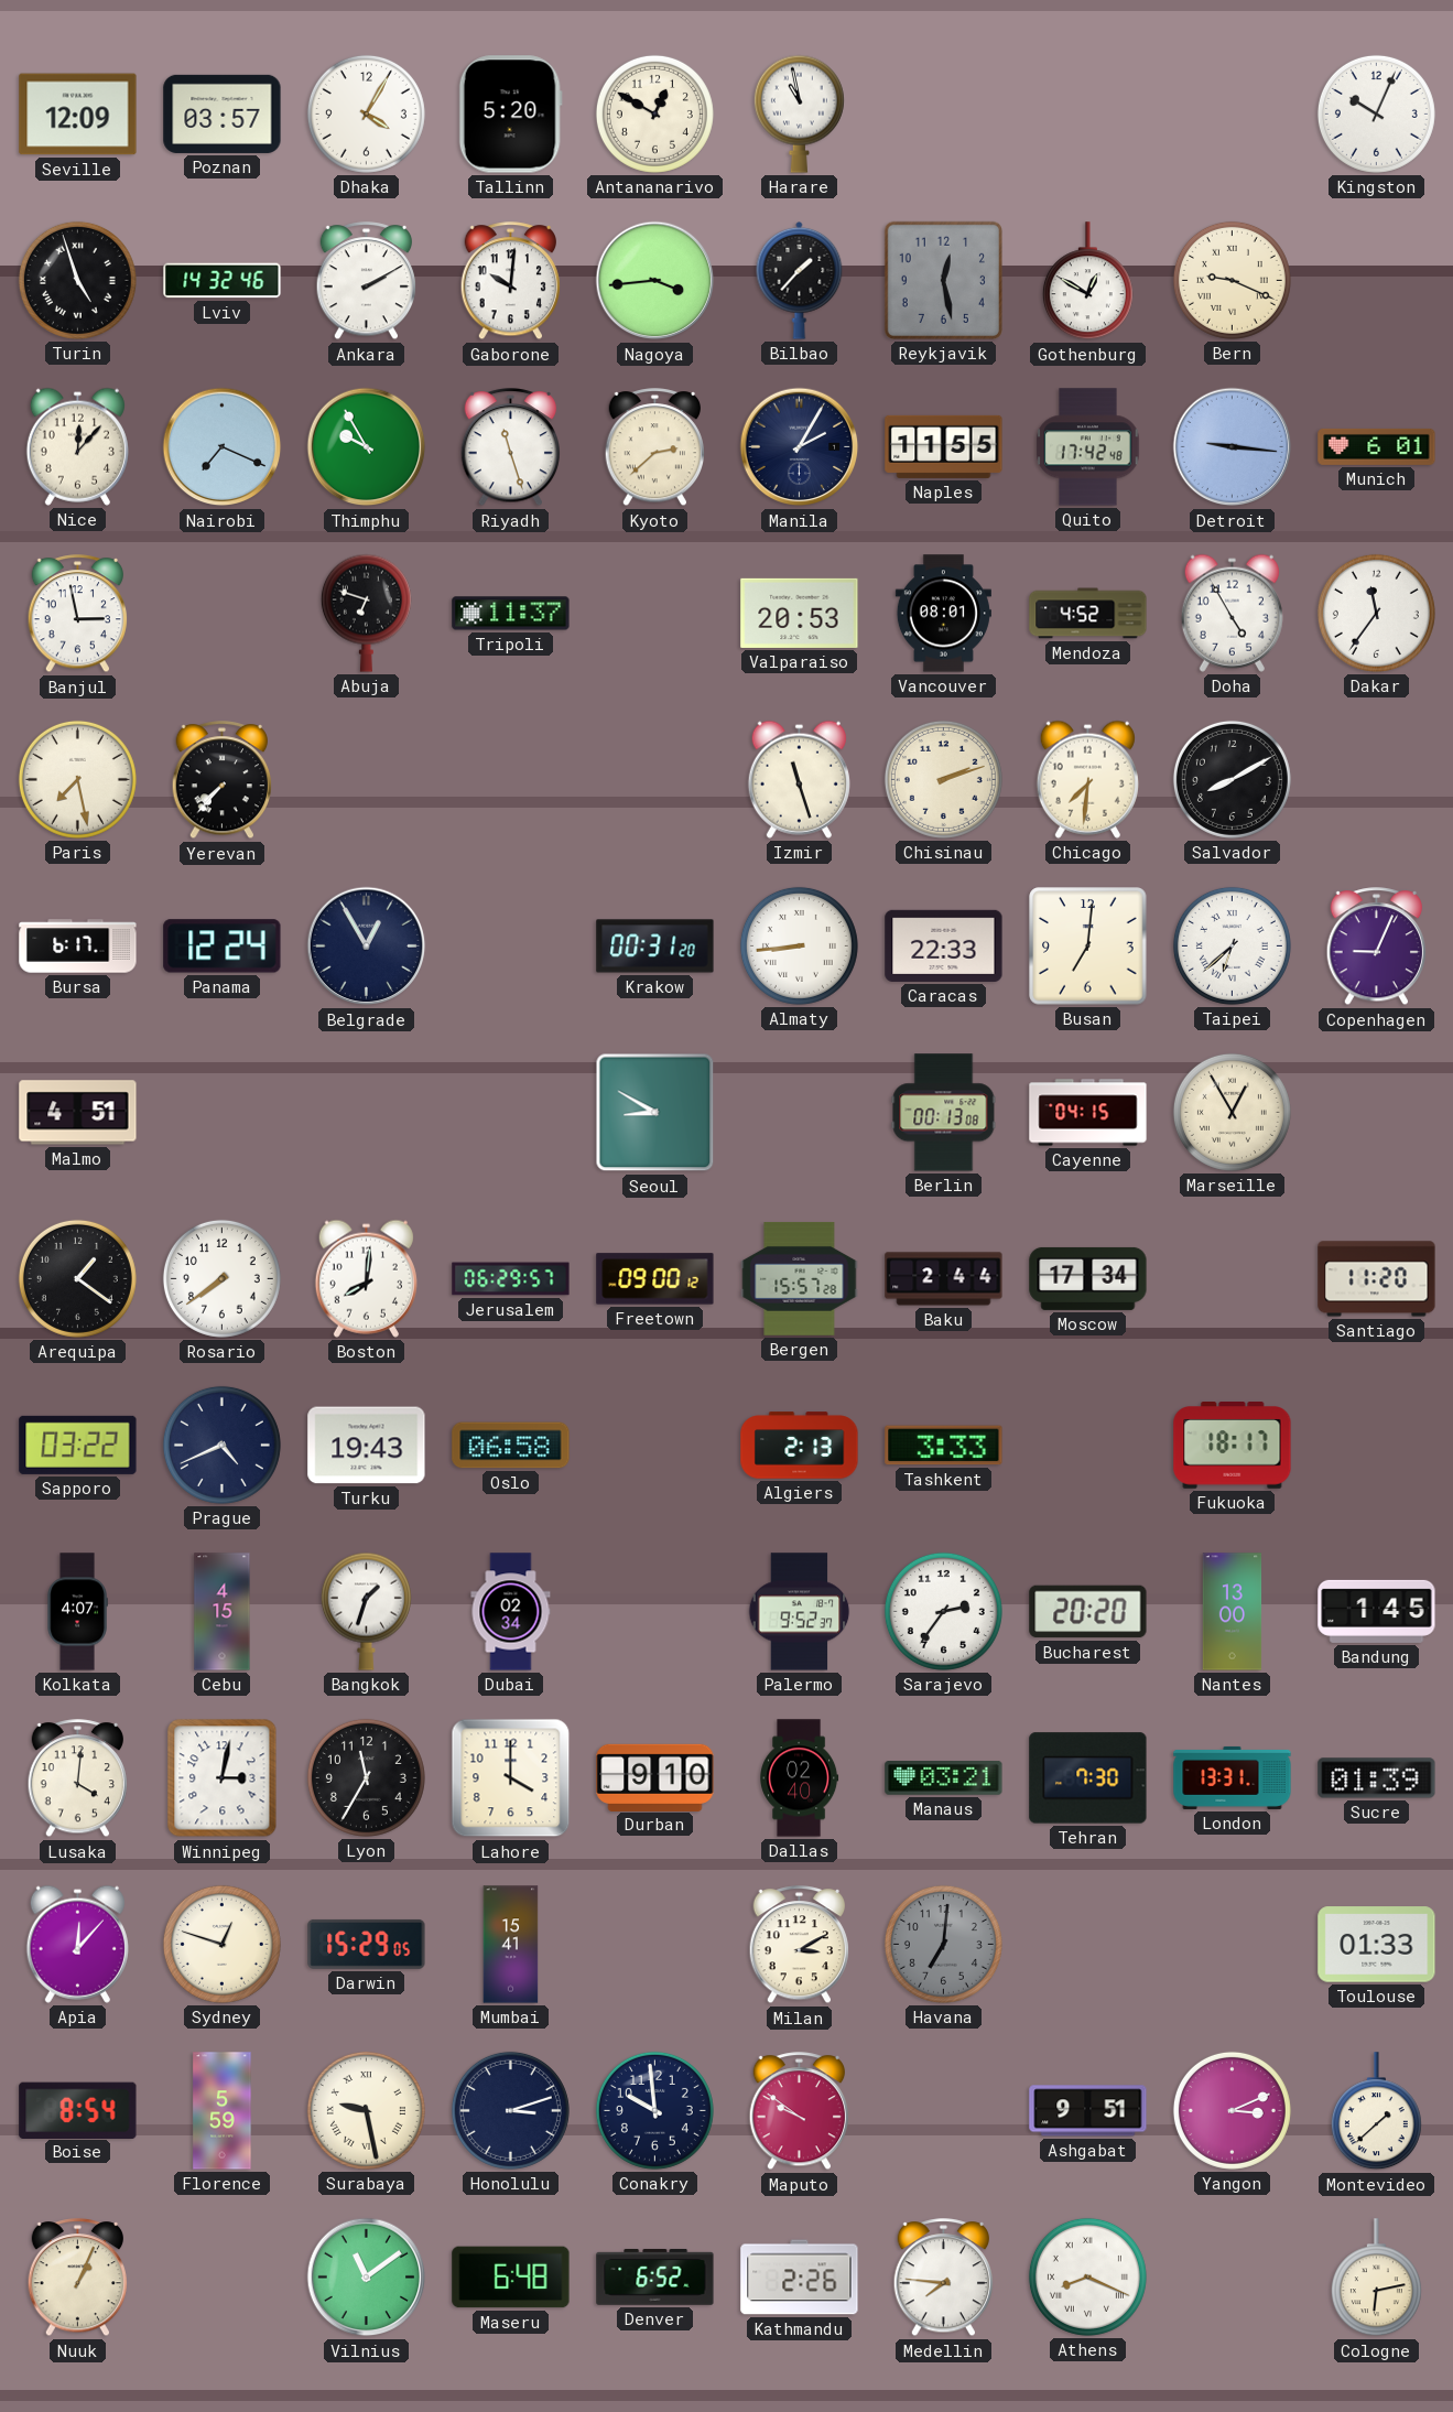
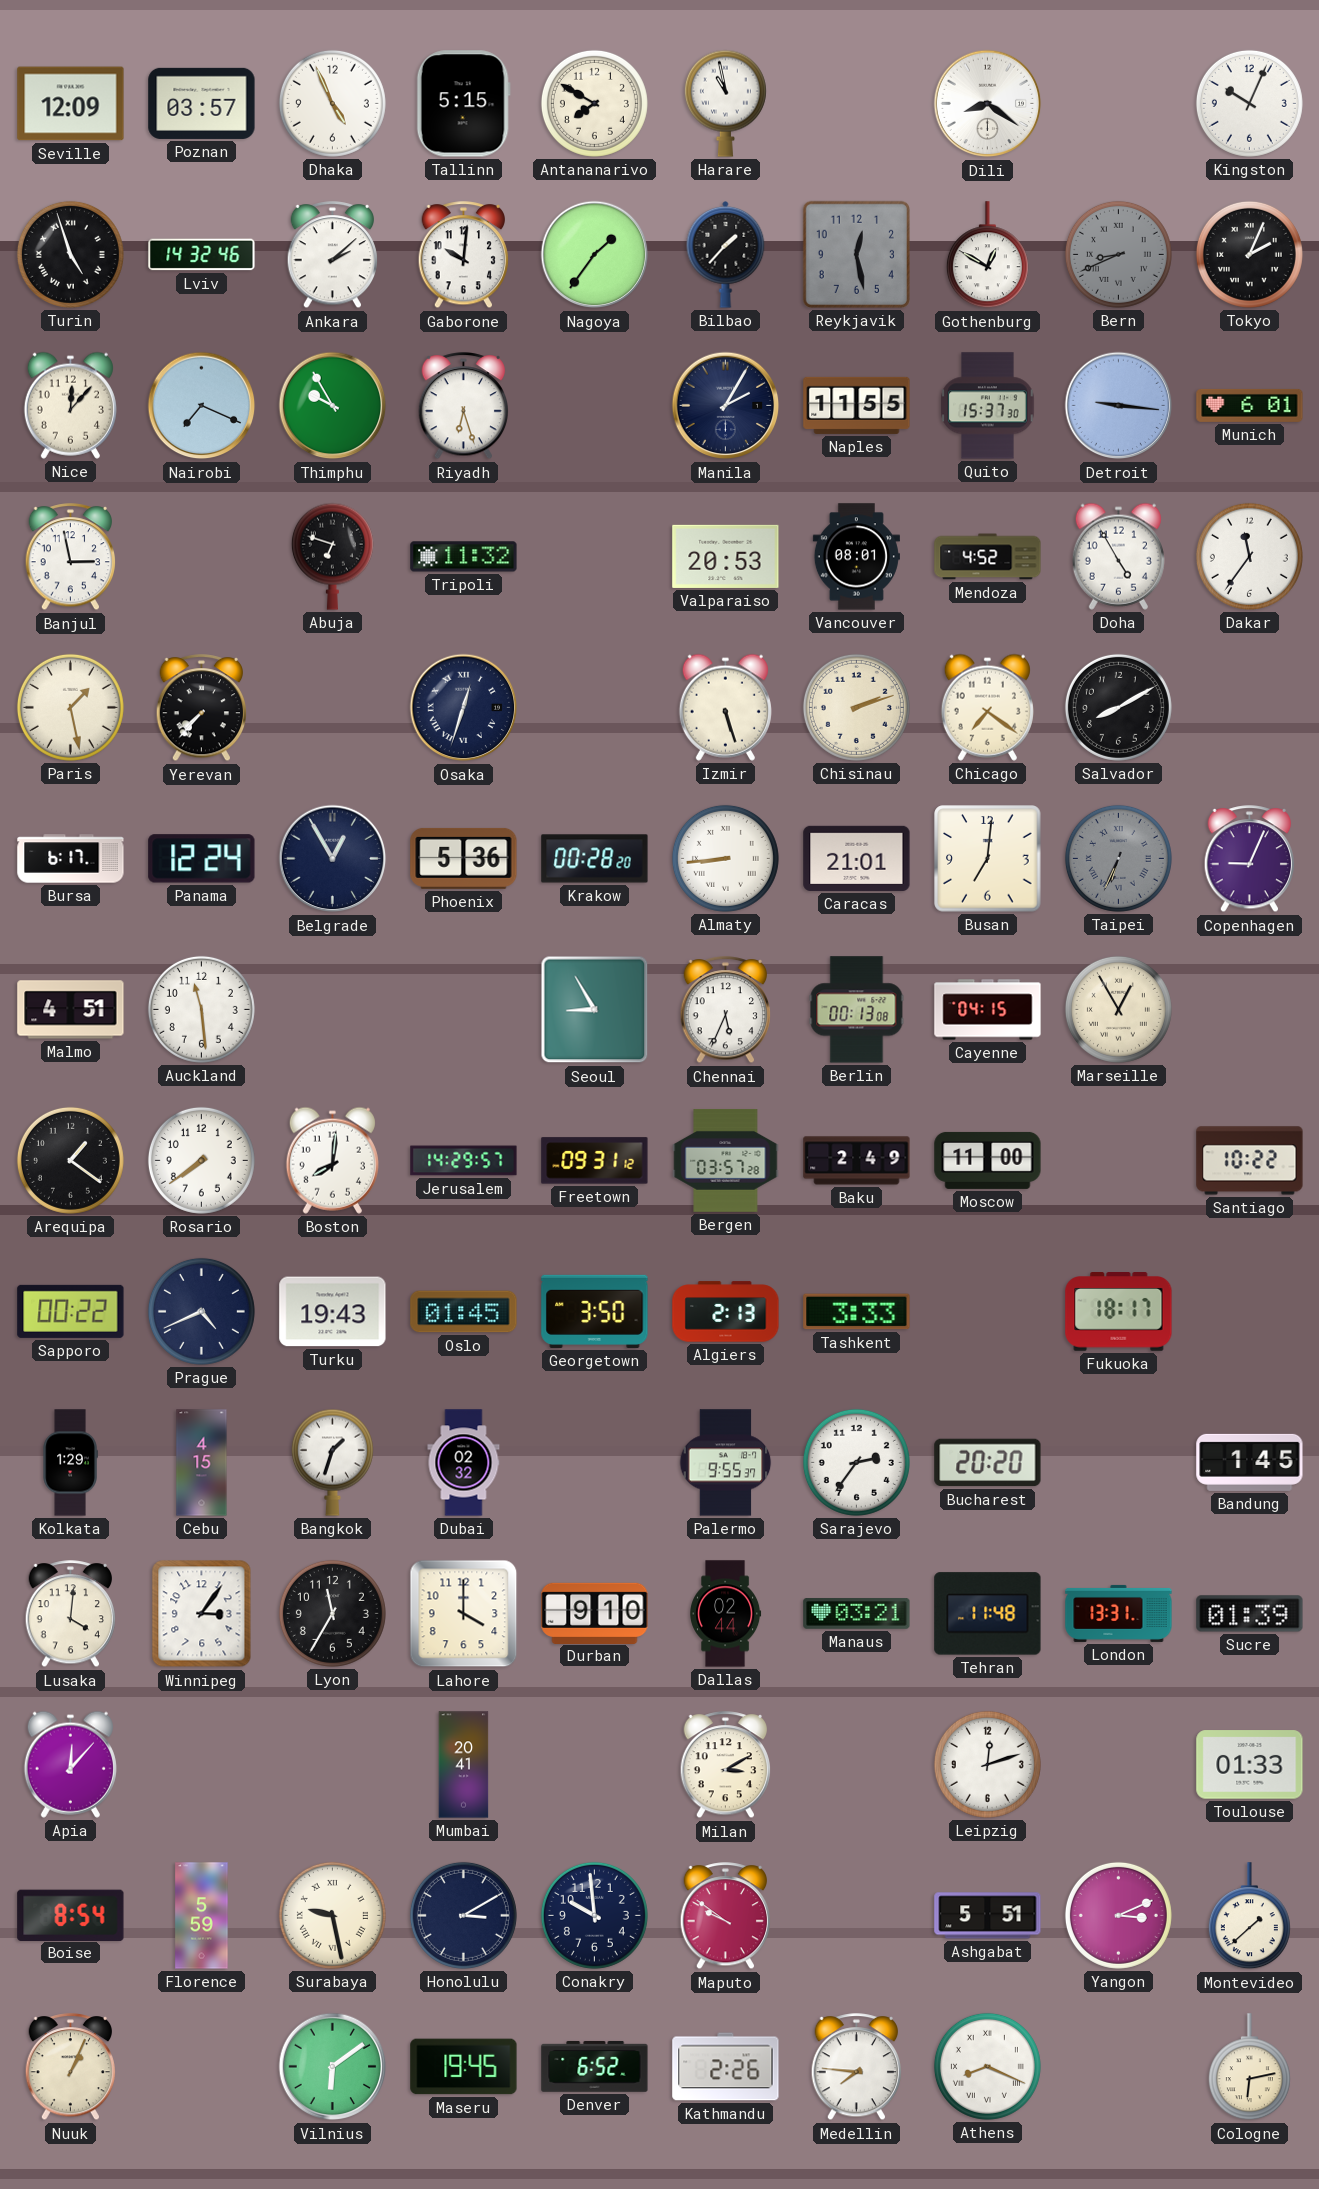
Dhaka: 4:05 -> 4:56 (332, 103)
Tallinn: 5:20 -> 5:15 (463, 104)
Antananarivo: 12:50 -> 7:50 (594, 103)
Dili: none -> 8:21 (988, 104)
Ankara: 2:10 -> 2:08 (333, 255)
Nagoya: 3:44 -> 1:36 (595, 255)
Bern: 9:19 -> 8:41 (1118, 254)
Bern dial: cream -> grey (1118, 254)
Tokyo: none -> 2:04 (1249, 254)
Riyadh: 11:27 -> 6:27 (464, 406)
Kyoto: 2:38 -> none (655, 447)
Quito: 17:42 -> 15:37 (988, 406)
Tripoli: 11:37 -> 11:32 (464, 557)
Paris: 7:28 -> 1:28 (70, 707)
Osaka: none -> 12:33 (464, 708)
Izmir: 11:27 -> 5:27 (725, 707)
Chicago: 7:31 -> 7:21 (987, 707)
Phoenix: none -> 5:36 (464, 858)
Krakow: 00:31 -> 00:28 (595, 859)
Caracas: 22:33 -> 21:01 (857, 858)
Taipei: 6:38 -> 6:34 (1118, 858)
Taipei dial: white -> grey (1118, 858)
Auckland: none -> 11:29 (201, 1009)
Seoul: 8:50 -> 8:55 (595, 1010)
Chennai: none -> 5:34 (726, 1010)
Jerusalem: 06:29 -> 14:29 (464, 1161)
Freetown: 09:00 -> 09:31 (595, 1161)
Bergen: 15:57 -> 03:57 (726, 1161)
Baku: 2:44 -> 2:49 (857, 1161)
Moscow: 17:34 -> 11:00 (988, 1160)
Santiago: 11:20 -> 10:22 (1250, 1161)
Sapporo: 03:22 -> 00:22 (71, 1311)
Oslo: 06:58 -> 01:45 (464, 1312)
Georgetown: none -> 3:50 (595, 1311)
Kolkata: 4:07 -> 1:29 (70, 1463)
Dubai: 02:34 -> 02:32 (464, 1463)
Palermo: 9:52 -> 9:55 (726, 1463)
Nantes: 13:00 -> none (1233, 1612)
Winnipeg: 3:02 -> 3:06 (202, 1614)
Dallas: 02:40 -> 02:44 (726, 1614)
Tehran: 7:30 -> 11:48 (988, 1614)
Sydney: 12:48 -> none (221, 1944)
Darwin: 15:29 -> none (367, 1944)
Mumbai: 15:41 -> 20:41 (464, 1765)
Havana: 7:01 -> none (943, 1944)
Leipzig: none -> 12:12 (987, 1764)
Honolulu: 3:12 -> 3:10 (463, 1915)
Ashgabat: 9:51 -> 5:51 (988, 1916)
Vilnius: 11:09 -> 6:09 (333, 2067)
Maseru: 6:48 -> 19:45 (464, 2067)
